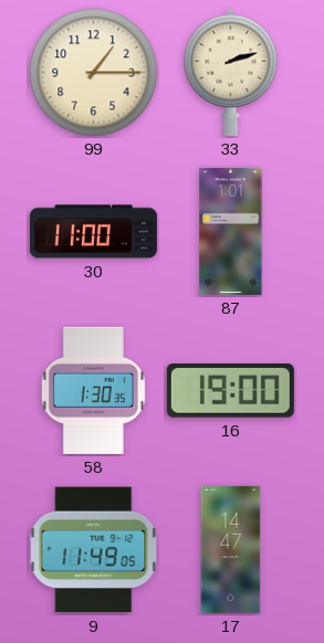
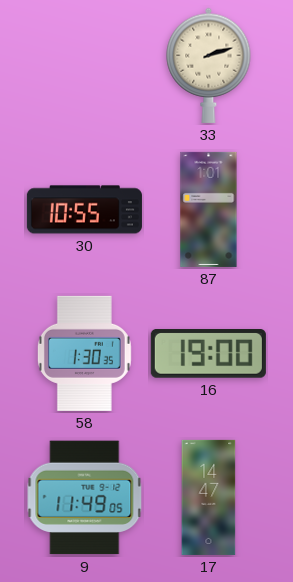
99: 1:15 -> none (94, 73)
30: 11:00 -> 10:55 (84, 210)
